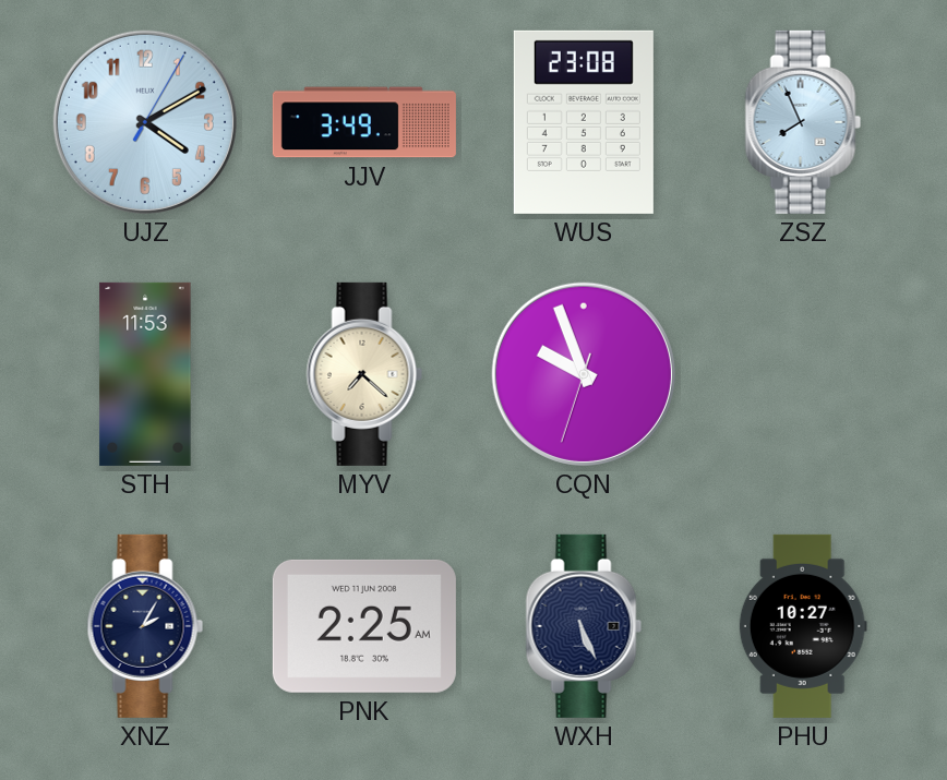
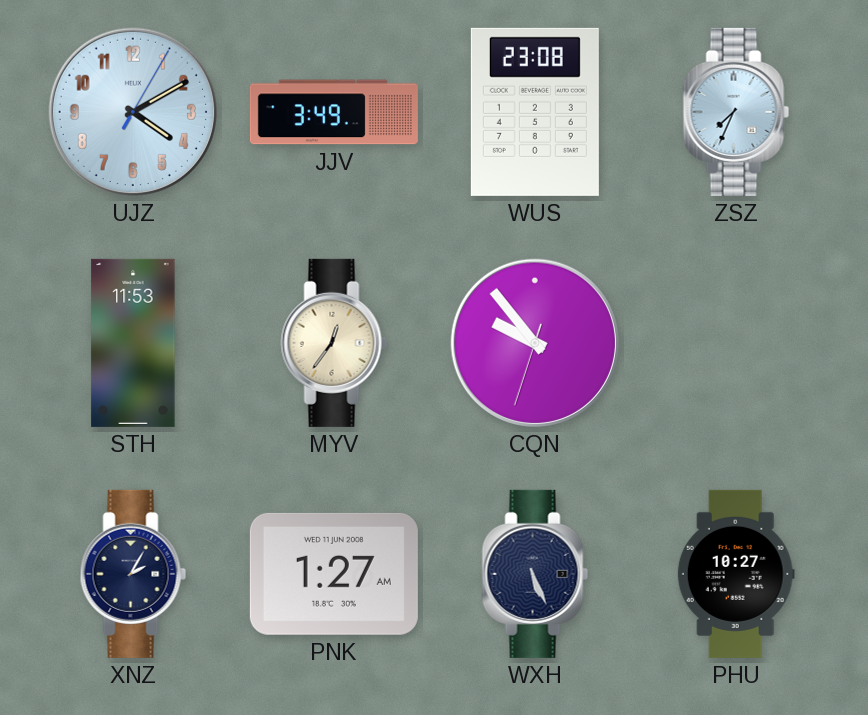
ZSZ: 7:56 -> 7:34 (736, 112)
MYV: 7:22 -> 12:36 (334, 343)
CQN: 9:56 -> 9:53 (535, 343)
PNK: 2:25 -> 1:27 (334, 574)
